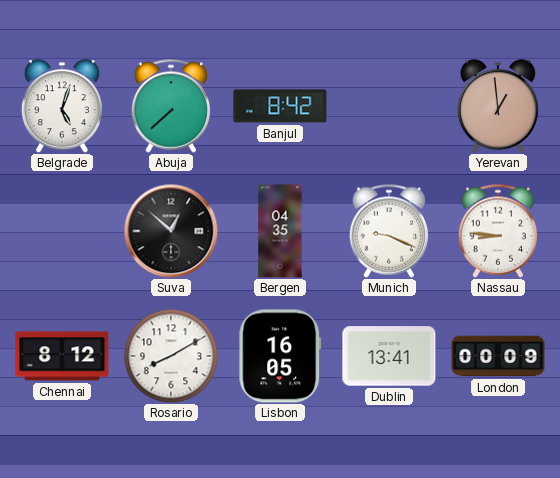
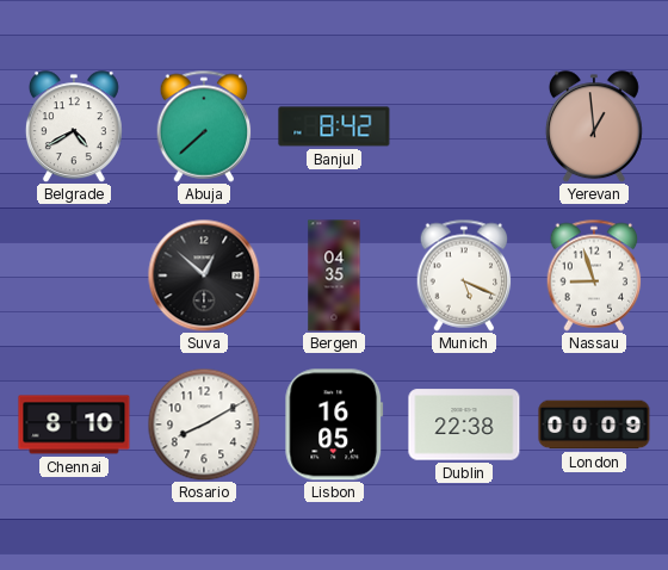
Belgrade: 5:03 -> 4:40 (74, 126)
Munich: 9:19 -> 5:19 (464, 275)
Nassau: 8:46 -> 8:57 (594, 275)
Chennai: 8:12 -> 8:10 (74, 425)
Dublin: 13:41 -> 22:38 (464, 425)
